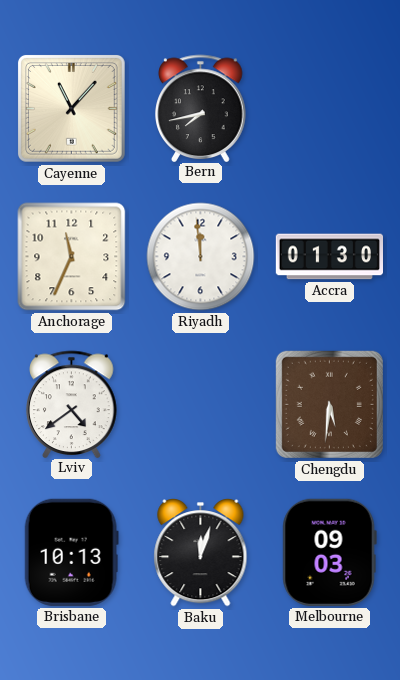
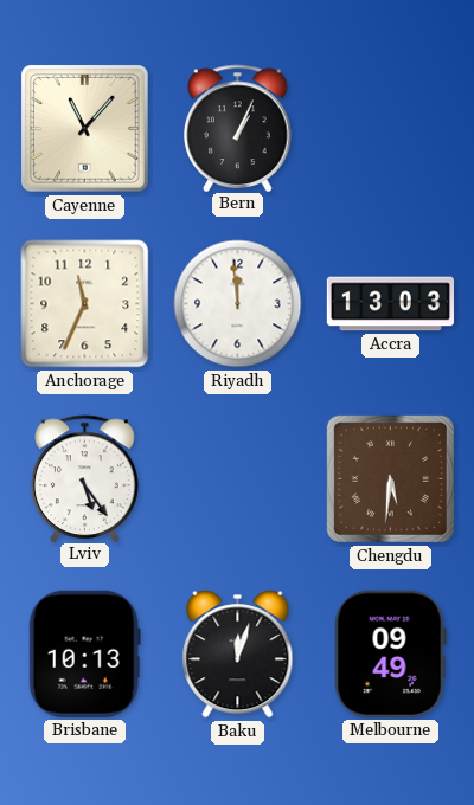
Bern: 7:43 -> 1:04 (238, 128)
Accra: 01:30 -> 13:03 (390, 304)
Lviv: 4:39 -> 5:24 (85, 478)
Melbourne: 09:03 -> 09:49 (390, 653)
